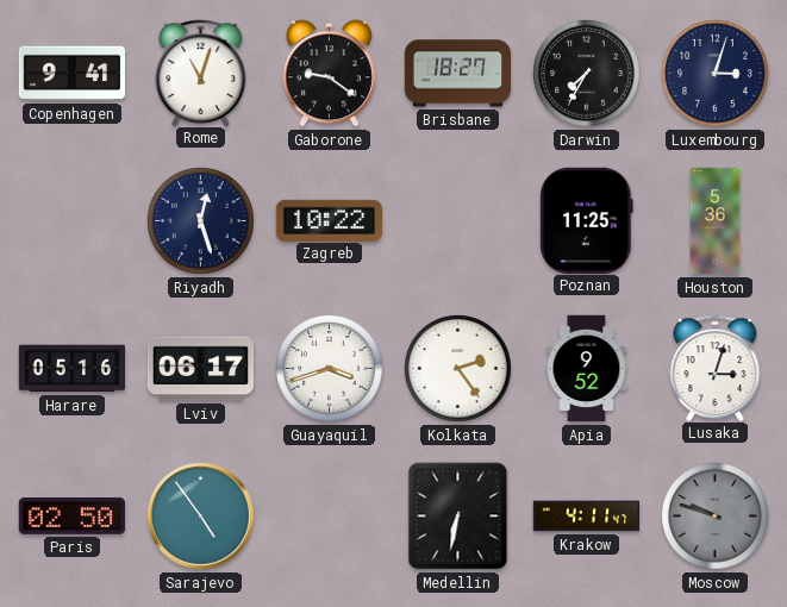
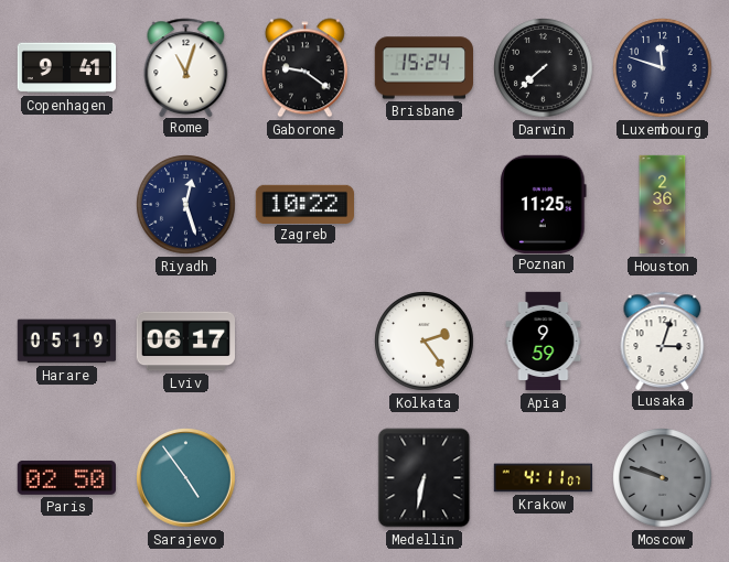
Brisbane: 18:27 -> 15:24 (424, 68)
Darwin: 7:35 -> 7:38 (544, 68)
Luxembourg: 3:03 -> 11:48 (663, 68)
Houston: 5:36 -> 2:36 (663, 205)
Harare: 05:16 -> 05:19 (66, 342)
Guayaquil: 3:42 -> none (330, 369)
Apia: 9:52 -> 9:59 (544, 342)
Krakow: 4:11:47 -> 4:11:07 (544, 478)
